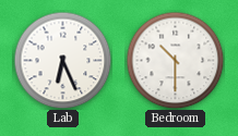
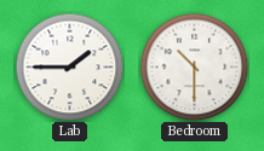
Lab: 6:26 -> 1:45 (69, 66)
